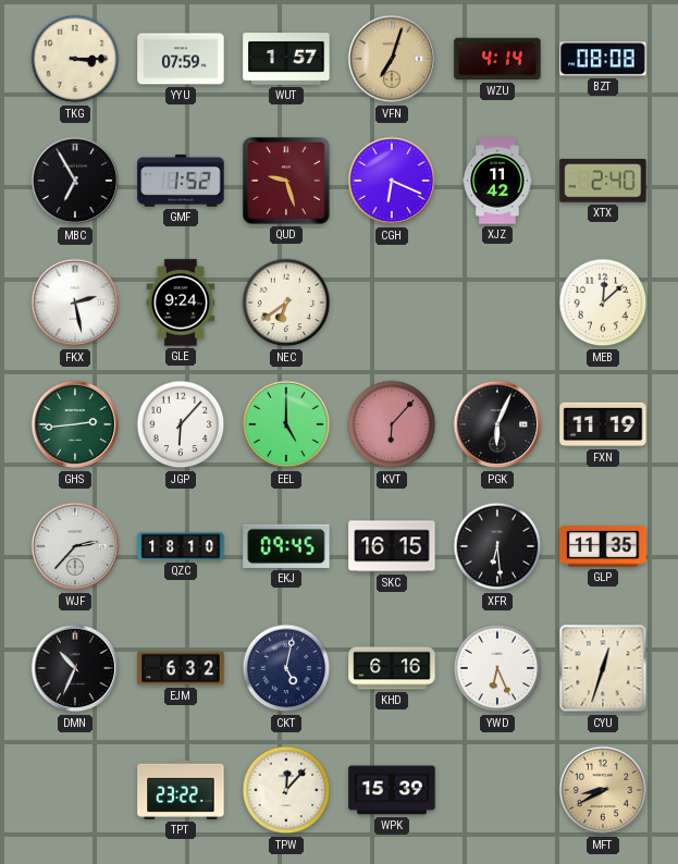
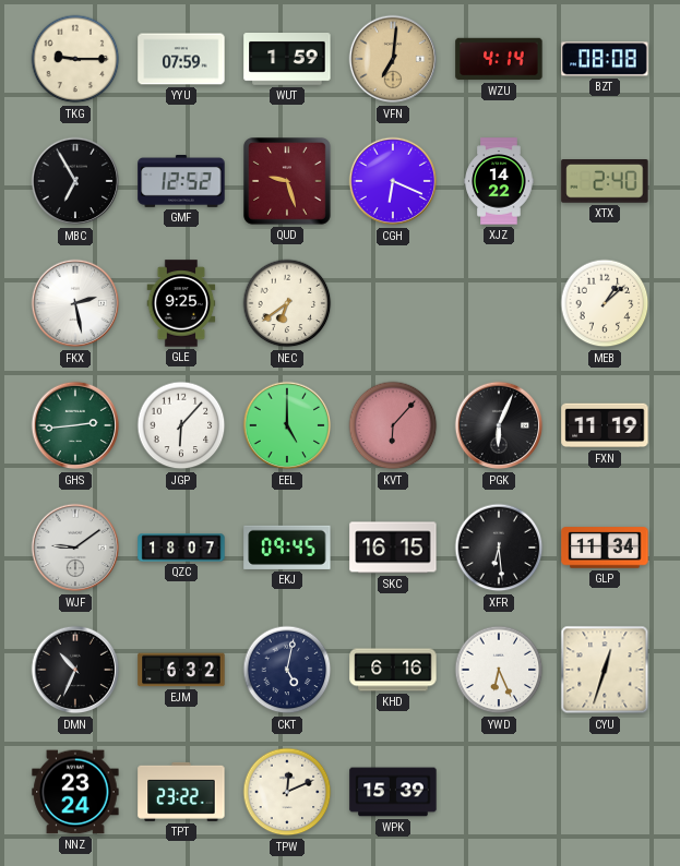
TKG: 3:15 -> 9:15 (75, 59)
WUT: 1:57 -> 1:59 (287, 60)
VFN: 7:03 -> 7:01 (393, 59)
GMF: 1:52 -> 12:52 (181, 182)
XJZ: 11:42 -> 14:22 (499, 181)
GLE: 9:24 -> 9:25 (181, 303)
MEB: 12:08 -> 1:08 (605, 303)
WJF: 2:37 -> 9:09 (75, 548)
QZC: 18:10 -> 18:07 (181, 548)
GLP: 11:35 -> 11:34 (605, 548)
NNZ: none -> 23:24 (75, 792)
TPW: 12:07 -> 12:11 (287, 792)
MFT: 8:40 -> none (603, 790)
